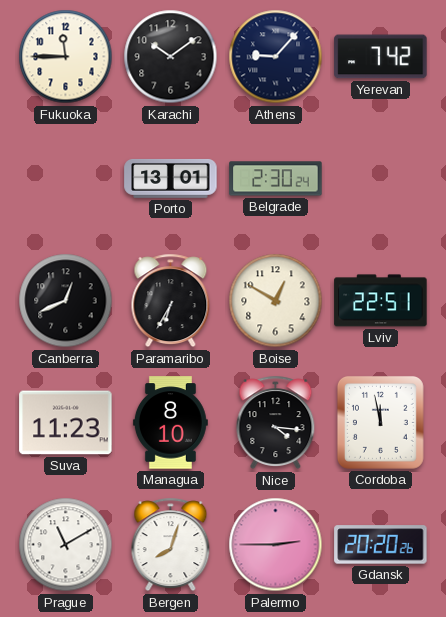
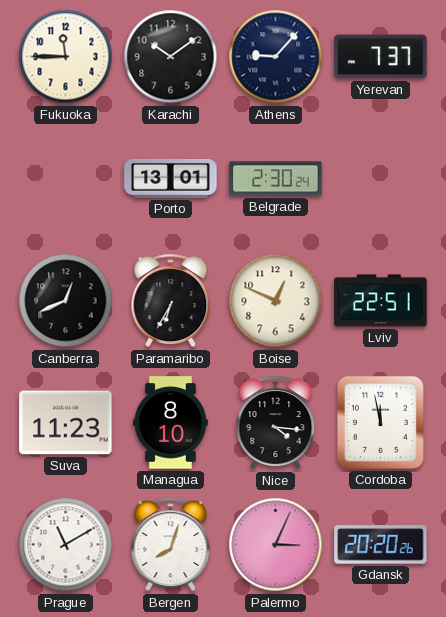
Yerevan: 7:42 -> 7:37 (381, 57)
Boise: 12:50 -> 12:49 (276, 301)
Palermo: 2:45 -> 3:04 (276, 545)
